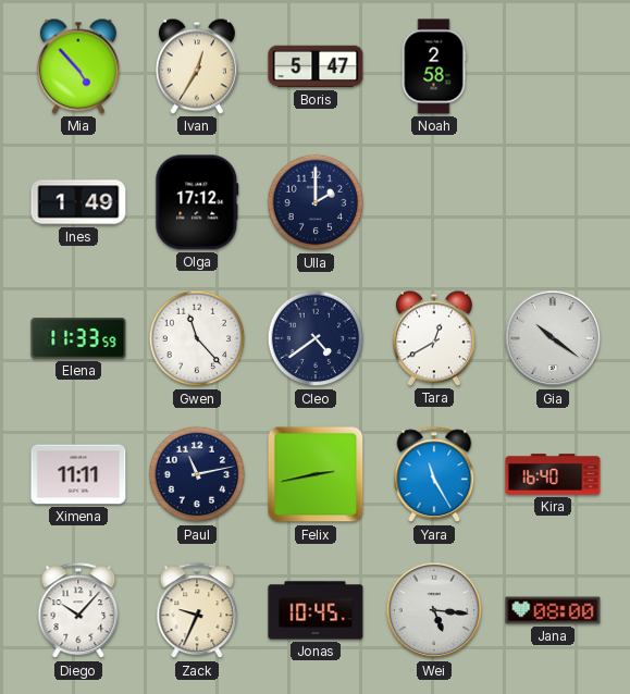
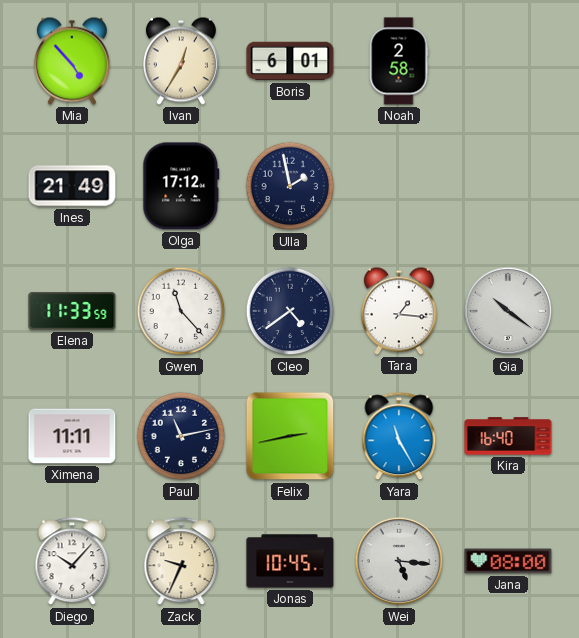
Boris: 5:47 -> 6:01 (290, 61)
Ines: 1:49 -> 21:49 (72, 186)
Ulla: 2:00 -> 1:58 (290, 186)
Tara: 12:40 -> 1:16 (399, 311)
